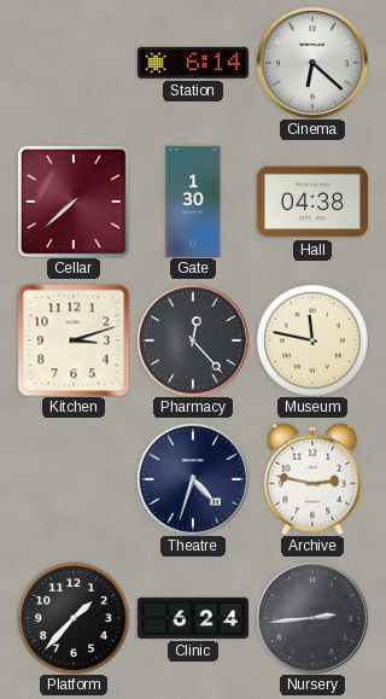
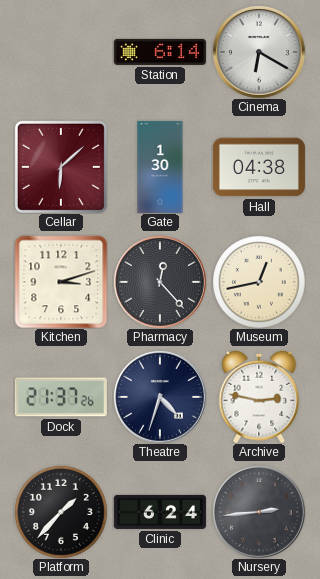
Cinema: 6:22 -> 6:20 (259, 52)
Cellar: 7:38 -> 6:08 (61, 167)
Museum: 11:47 -> 12:43 (259, 282)
Dock: none -> 21:37 (61, 397)
